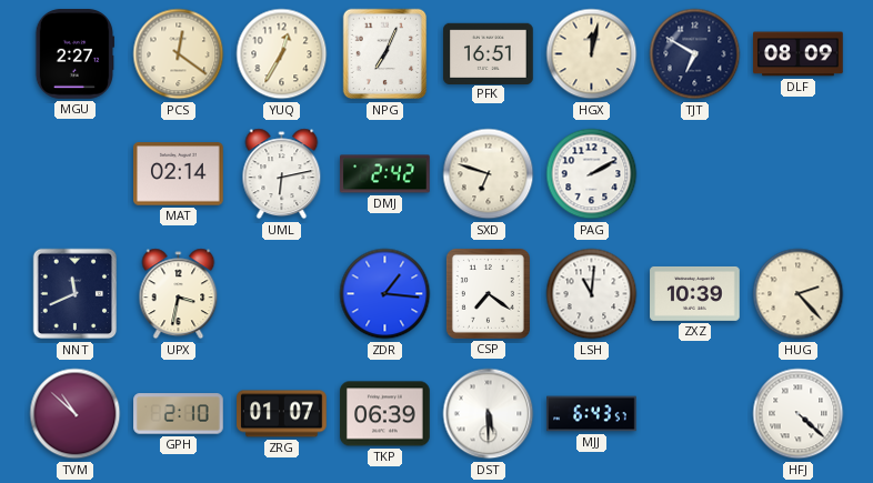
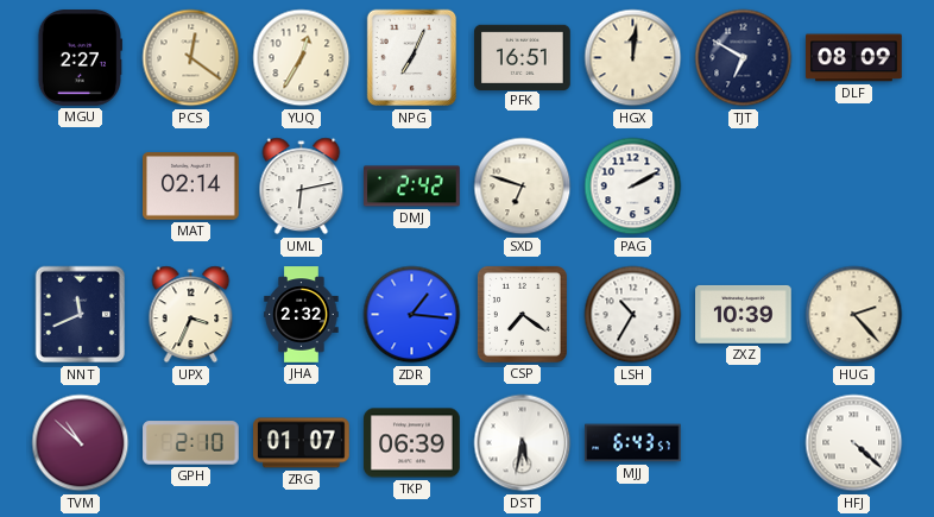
HGX: 12:02 -> 12:01 (633, 58)
UPX: 3:32 -> 3:34 (191, 315)
JHA: none -> 2:32 (302, 315)
LSH: 11:01 -> 10:35 (633, 315)
DST: 5:30 -> 5:32 (523, 443)
